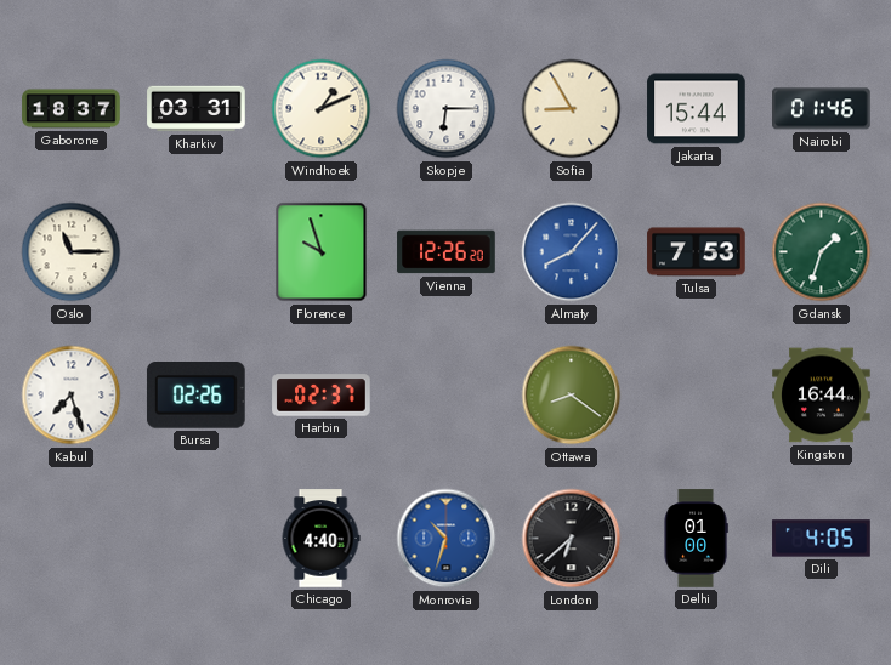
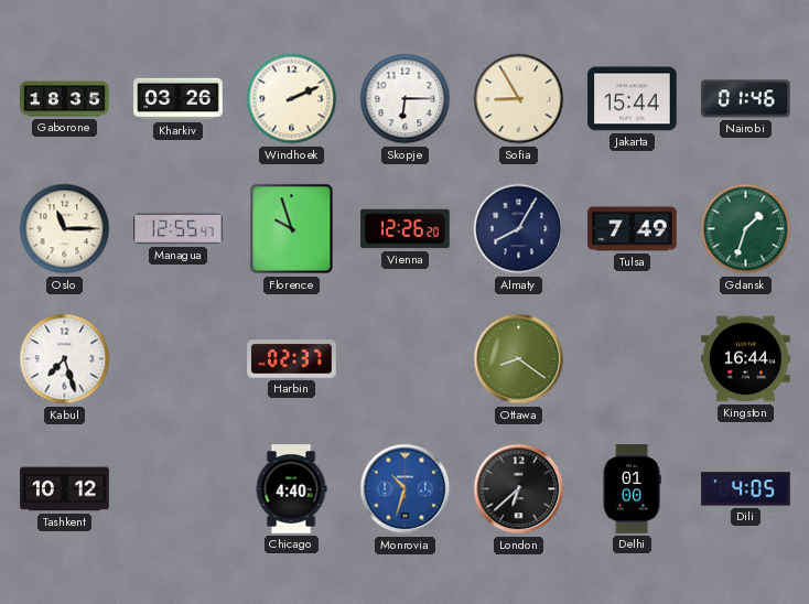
Gaborone: 18:37 -> 18:35 (65, 99)
Kharkiv: 03:31 -> 03:26 (179, 99)
Windhoek: 1:11 -> 2:11 (292, 99)
Managua: none -> 12:55 (179, 229)
Almaty: 8:07 -> 8:05 (519, 229)
Almaty dial: blue -> navy (519, 229)
Tulsa: 7:53 -> 7:49 (633, 229)
Bursa: 02:26 -> none (195, 396)
Tashkent: none -> 10:12 (65, 489)
